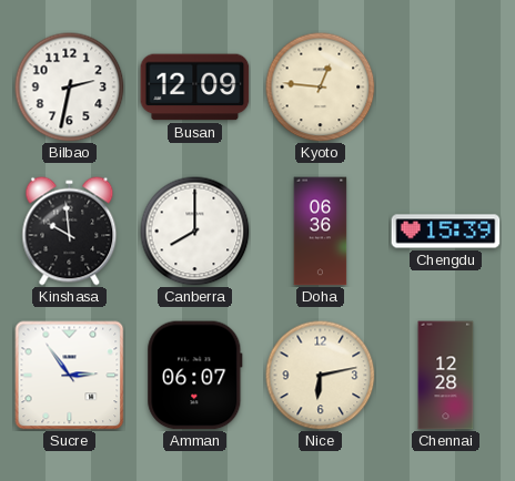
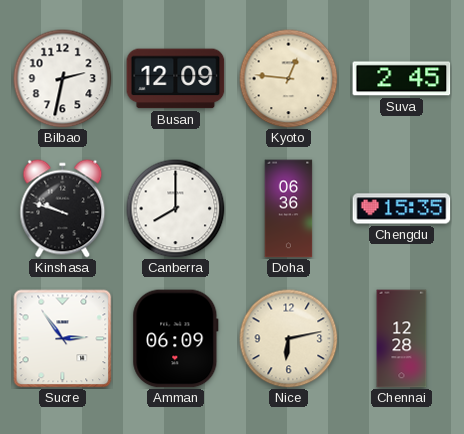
Suva: none -> 2:45 (402, 79)
Kinshasa: 9:59 -> 9:48 (63, 209)
Chengdu: 15:39 -> 15:35 (402, 209)
Amman: 06:07 -> 06:09 (176, 339)
